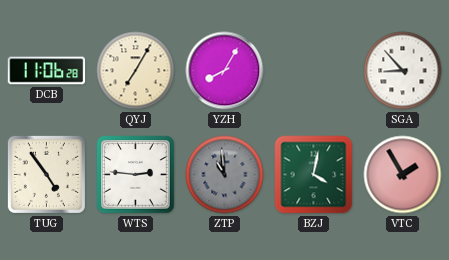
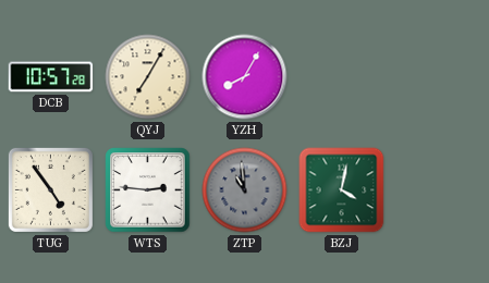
DCB: 11:06 -> 10:57 (51, 77)
SGA: 8:53 -> none (403, 71)
VTC: 1:55 -> none (403, 175)
